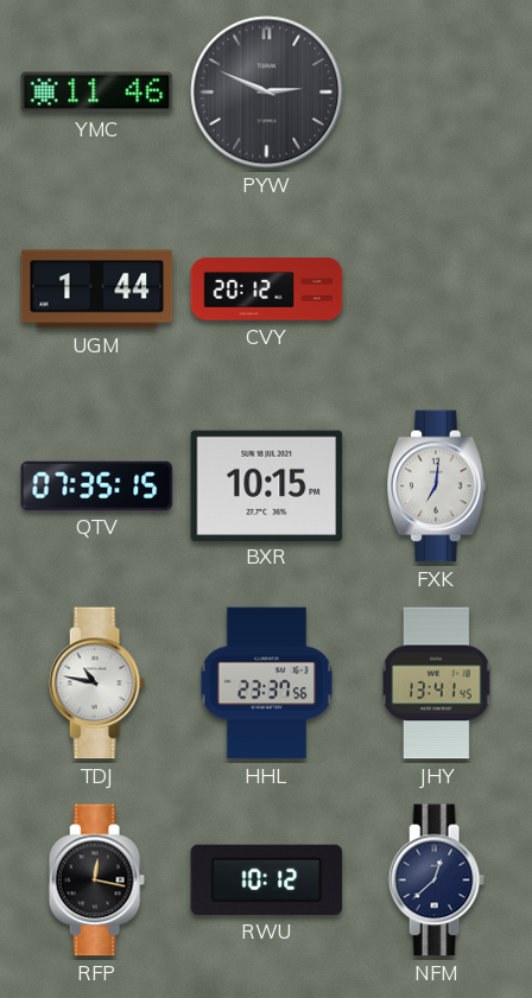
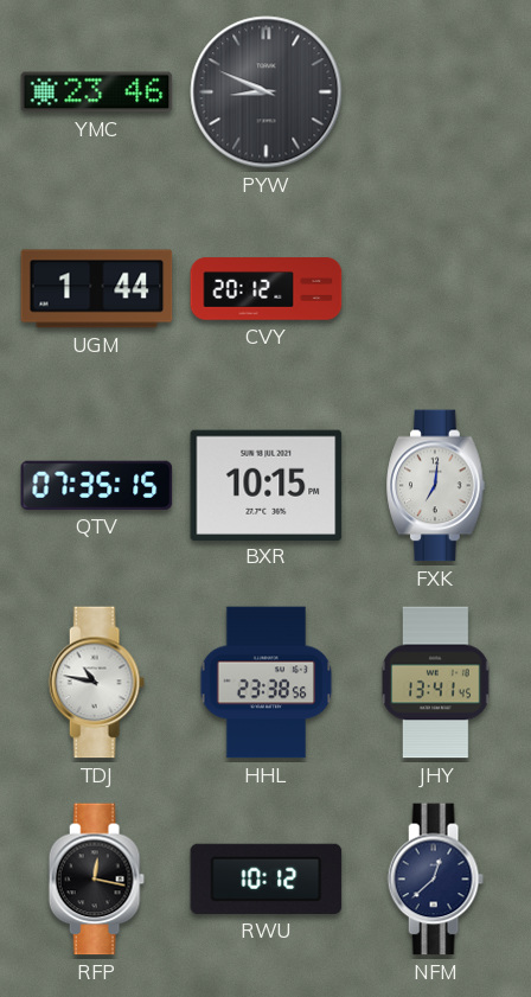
YMC: 11:46 -> 23:46 (97, 92)
PYW: 2:49 -> 8:49 (267, 92)
HHL: 23:37 -> 23:38 (267, 683)
